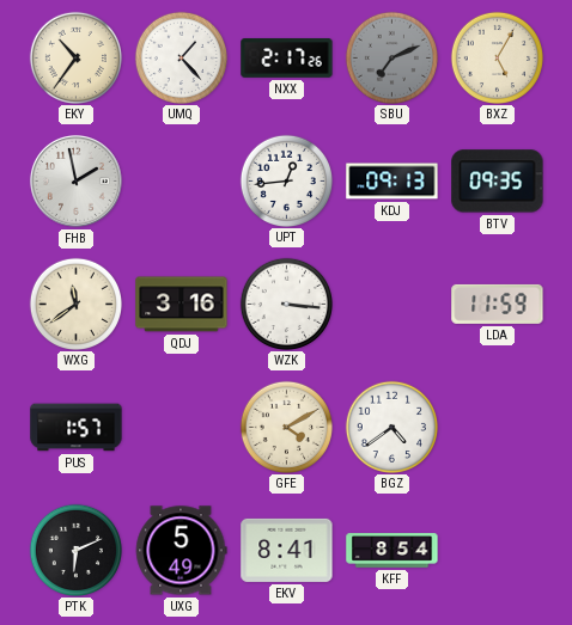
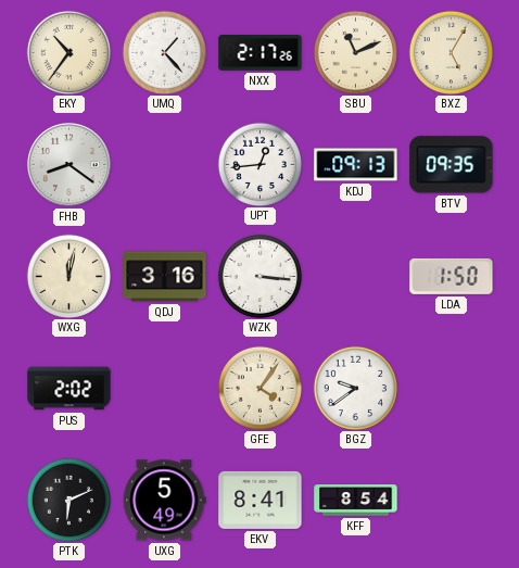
SBU: 7:11 -> 11:11 (355, 52)
SBU dial: grey -> cream (355, 52)
FHB: 1:58 -> 8:21 (68, 164)
WXG: 11:39 -> 12:02 (68, 276)
LDA: 11:59 -> 1:50 (452, 276)
PUS: 1:57 -> 2:02 (69, 389)
GFE: 4:10 -> 4:06 (259, 388)
BGZ: 4:39 -> 9:39 (355, 388)
